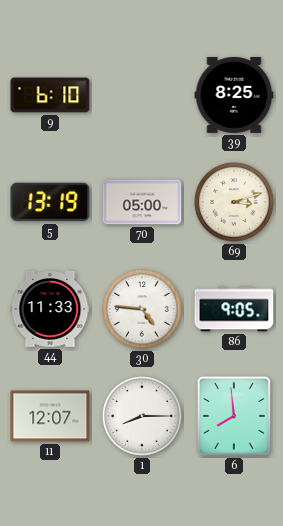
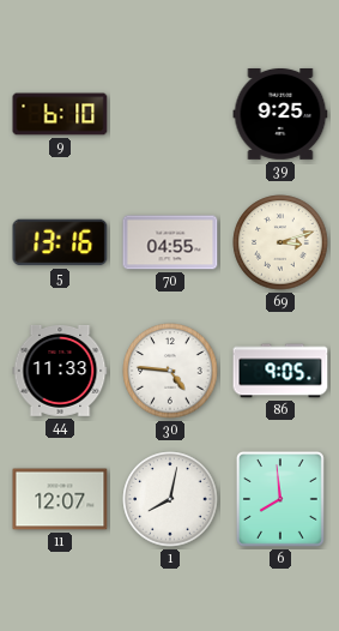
39: 8:25 -> 9:25 (280, 114)
5: 13:19 -> 13:16 (60, 242)
70: 05:00 -> 04:55 (170, 242)
1: 8:15 -> 8:02 (170, 499)
